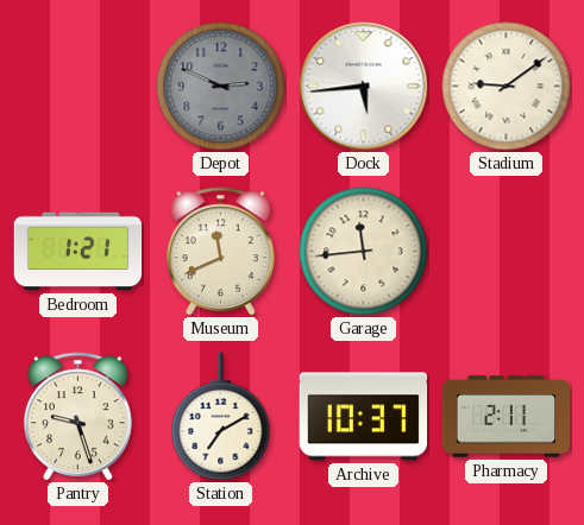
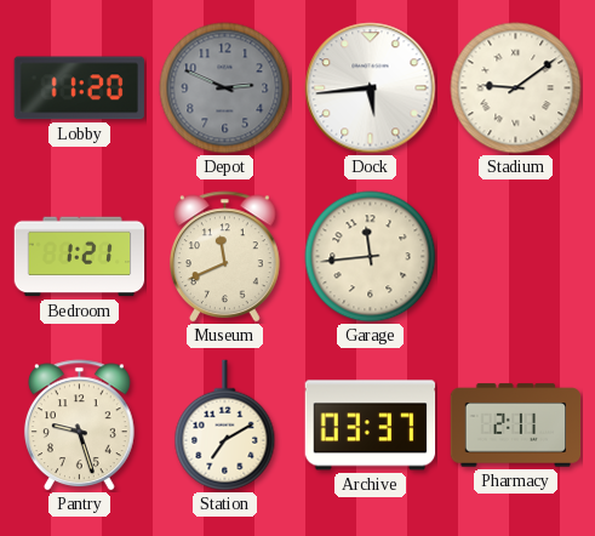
Lobby: none -> 11:20 (79, 89)
Archive: 10:37 -> 03:37 (371, 426)
